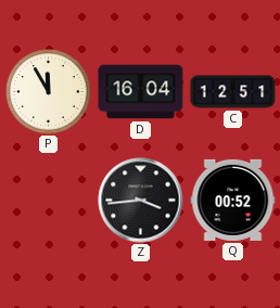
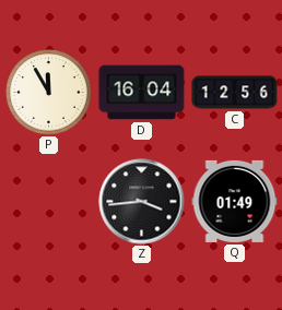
C: 12:51 -> 12:56 (235, 93)
Q: 00:52 -> 01:49 (235, 201)
